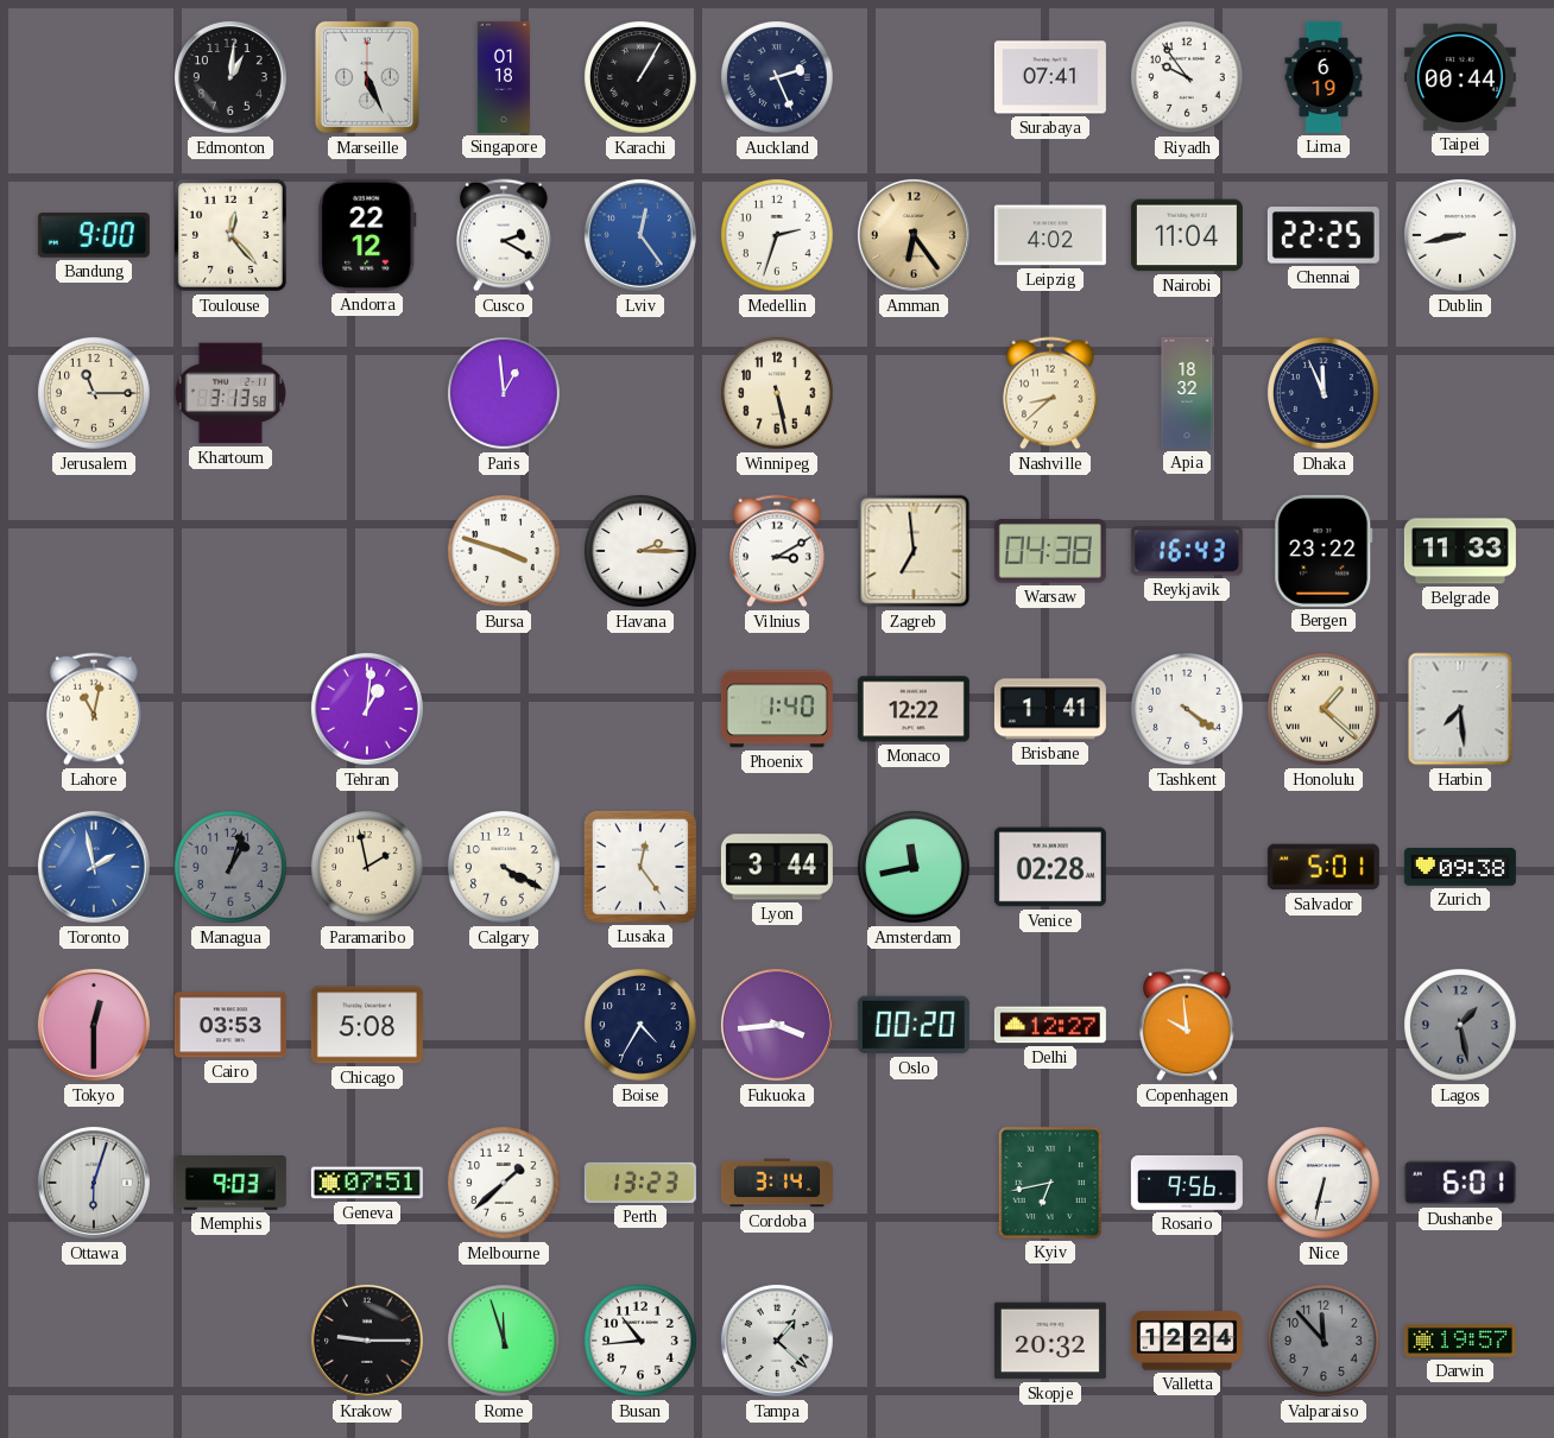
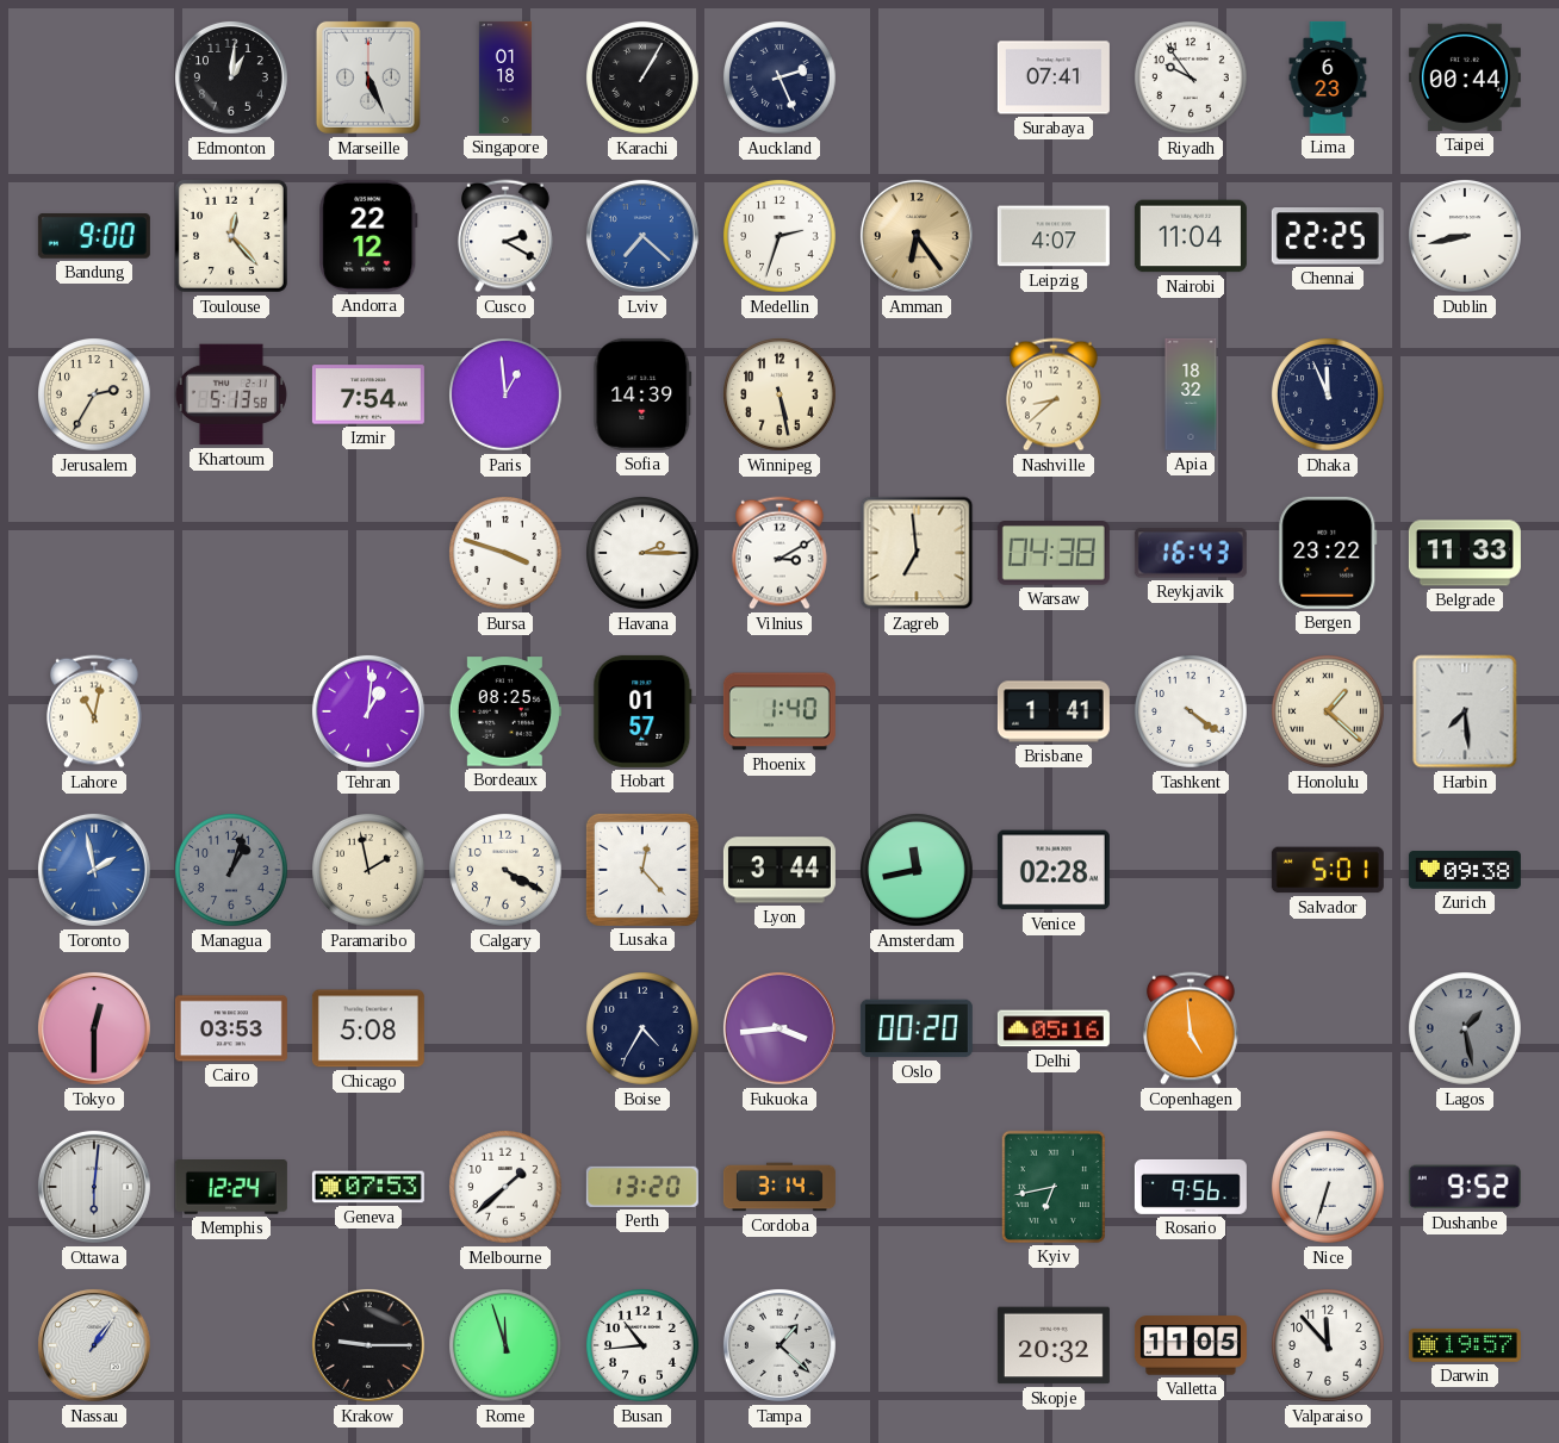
Lima: 6:19 -> 6:23 (1328, 77)
Lviv: 12:24 -> 7:22 (642, 236)
Leipzig: 4:02 -> 4:07 (1054, 236)
Jerusalem: 11:15 -> 2:35 (95, 396)
Khartoum: 3:13 -> 5:13 (231, 394)
Izmir: none -> 7:54 (368, 394)
Sofia: none -> 14:39 (642, 394)
Bordeaux: none -> 08:25 (505, 711)
Hobart: none -> 01:57 (642, 711)
Monaco: 12:22 -> none (914, 709)
Lusaka: 12:24 -> 12:23 (642, 870)
Delhi: 12:27 -> 05:16 (1054, 1028)
Copenhagen: 9:59 -> 4:59 (1192, 1028)
Ottawa: 6:03 -> 6:01 (94, 1187)
Memphis: 9:03 -> 12:24 (231, 1188)
Geneva: 07:51 -> 07:53 (368, 1187)
Perth: 13:23 -> 13:20 (642, 1187)
Nice: 6:32 -> 6:33 (1329, 1188)
Dushanbe: 6:01 -> 9:52 (1465, 1187)
Nassau: none -> 1:06 (94, 1345)
Valletta: 12:24 -> 11:05 (1191, 1345)
Valparaiso dial: grey -> white (1329, 1346)
